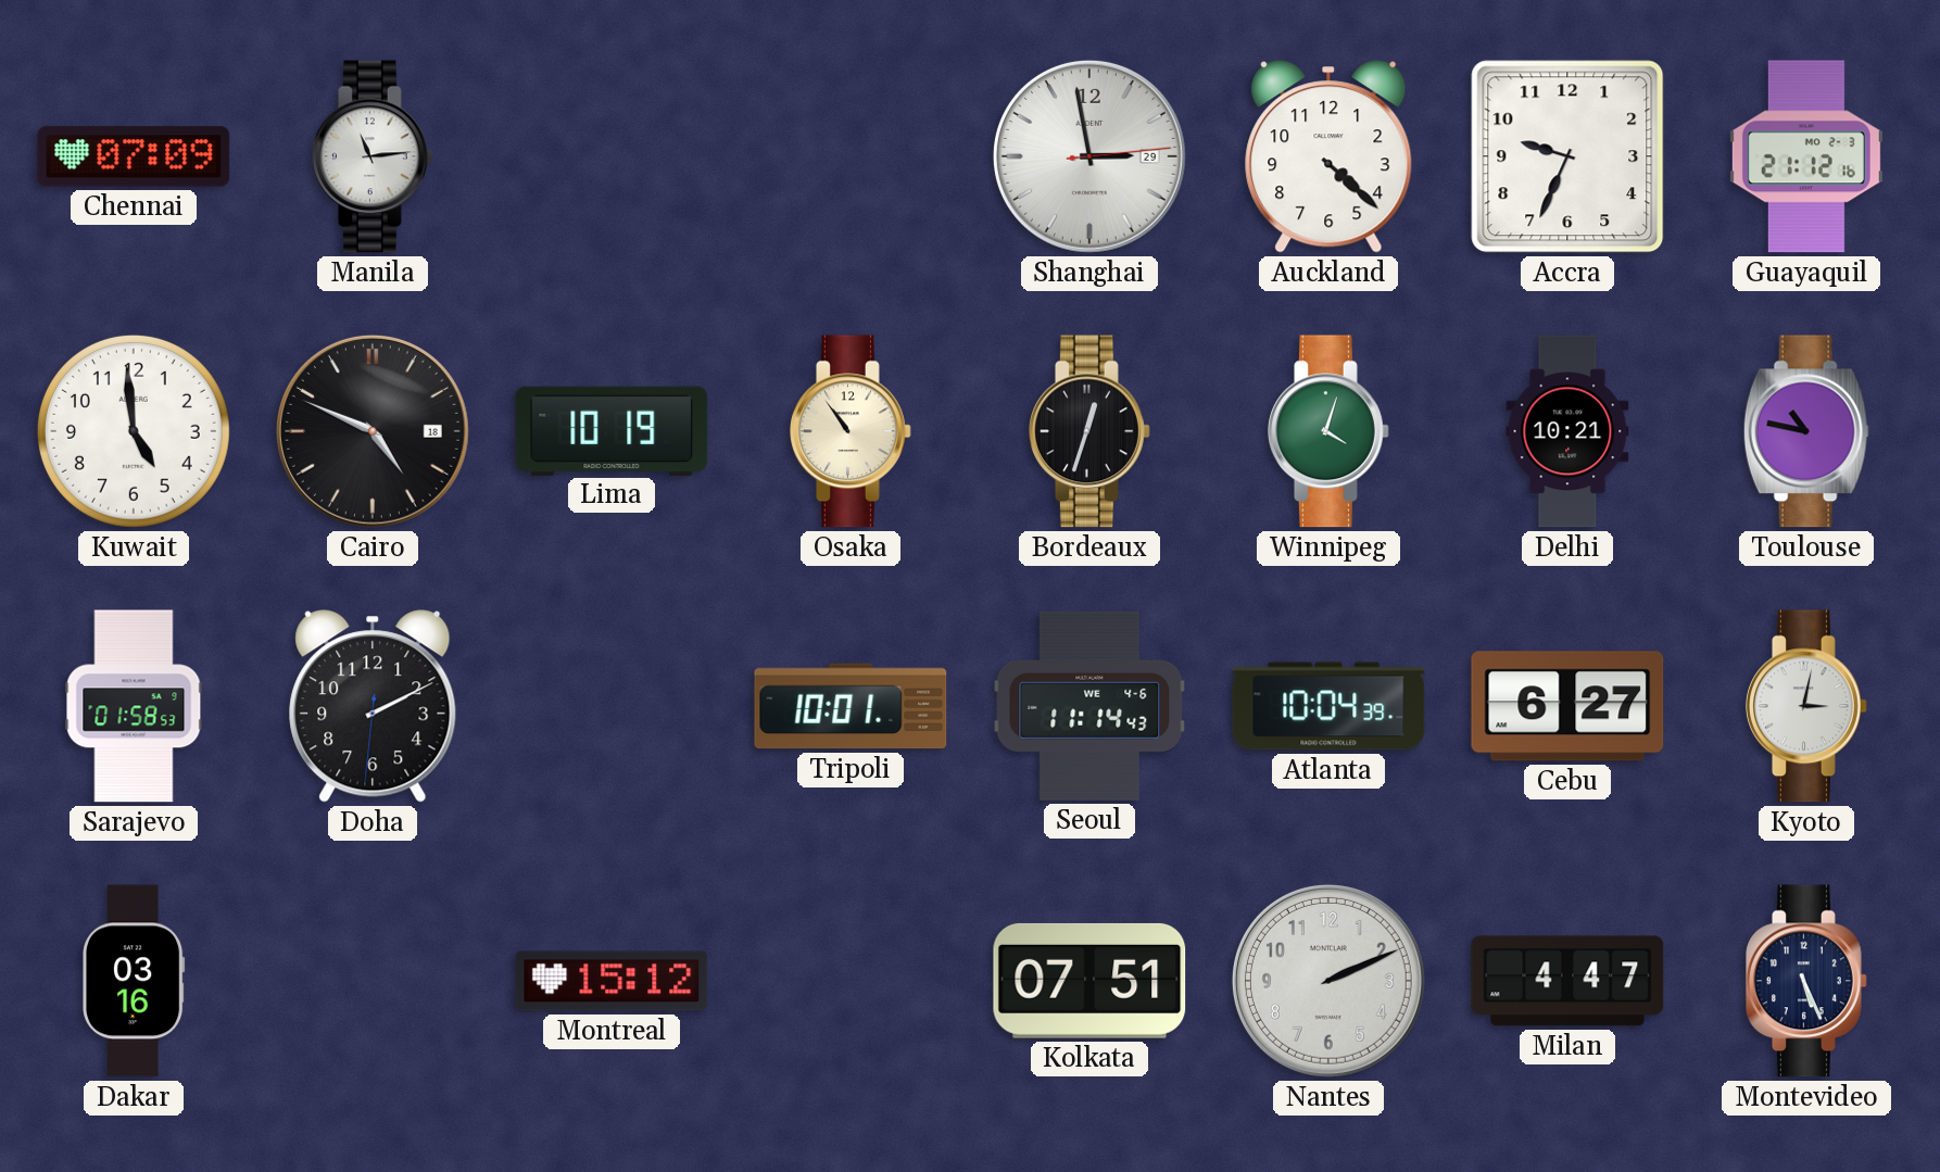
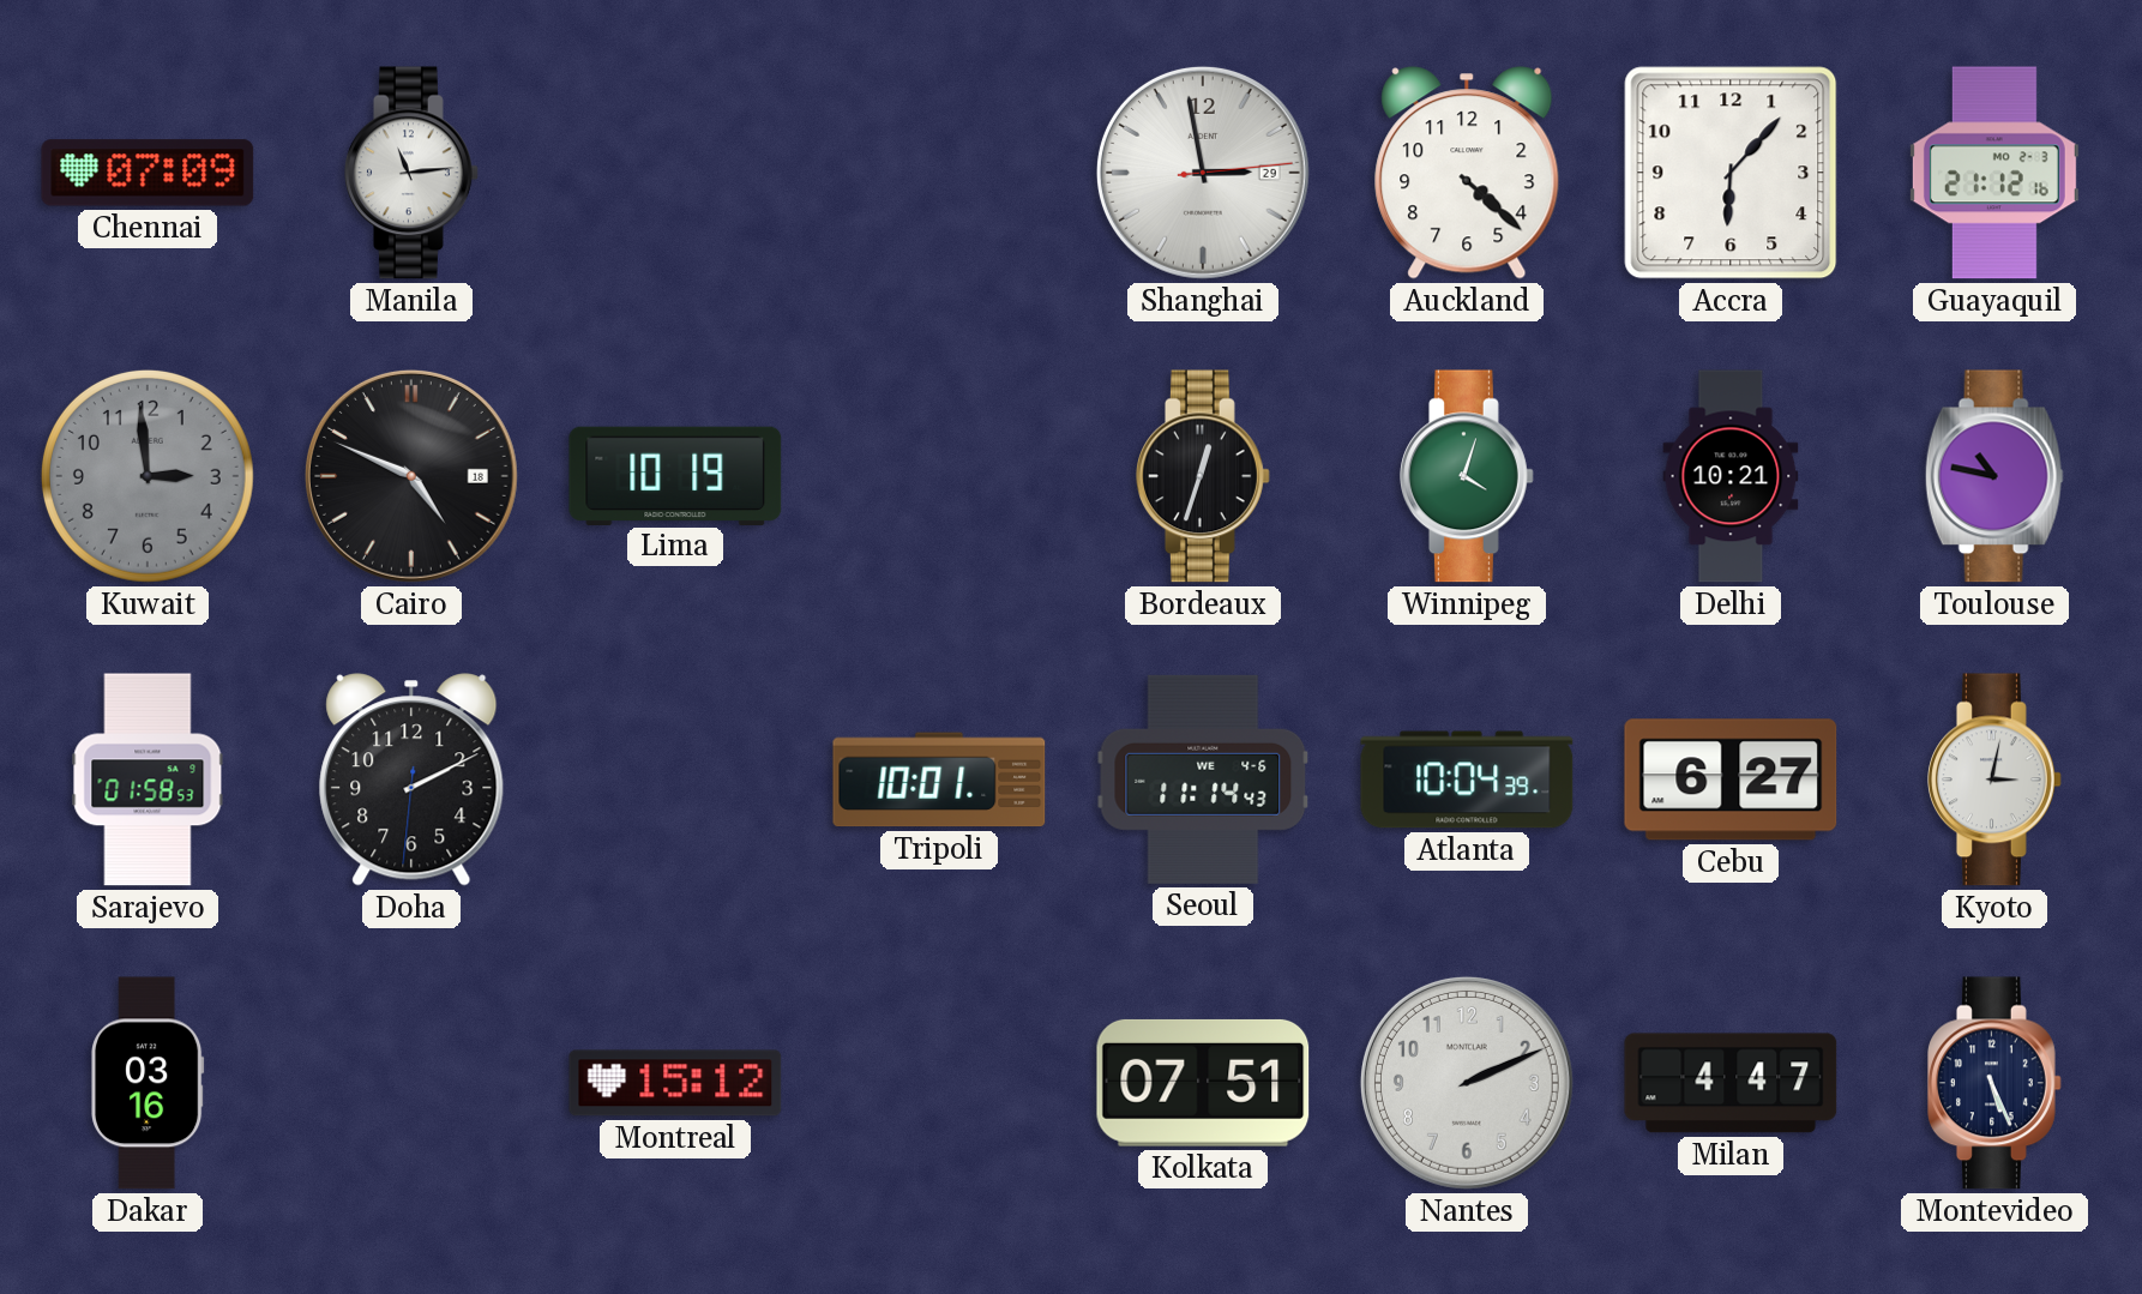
Accra: 9:34 -> 6:07 (1731, 173)
Kuwait: 4:59 -> 2:59 (148, 476)
Kuwait dial: white -> grey (148, 476)
Osaka: 10:54 -> none (852, 431)
